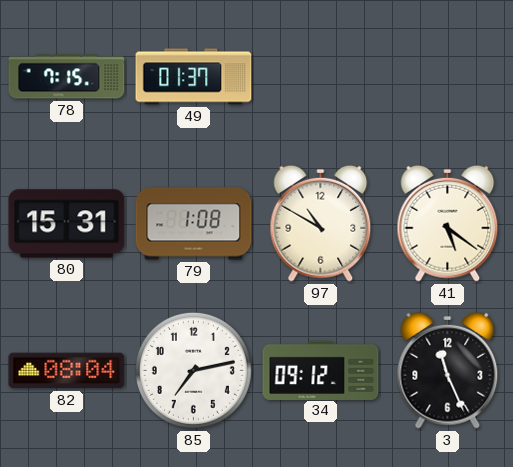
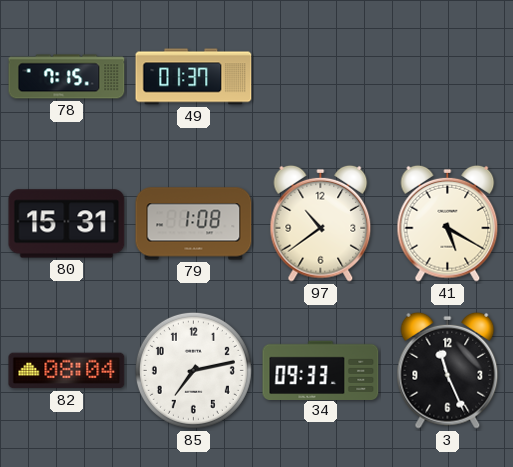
97: 10:50 -> 10:39 (321, 223)
41: 5:21 -> 5:20 (448, 223)
34: 09:12 -> 09:33 (321, 370)
